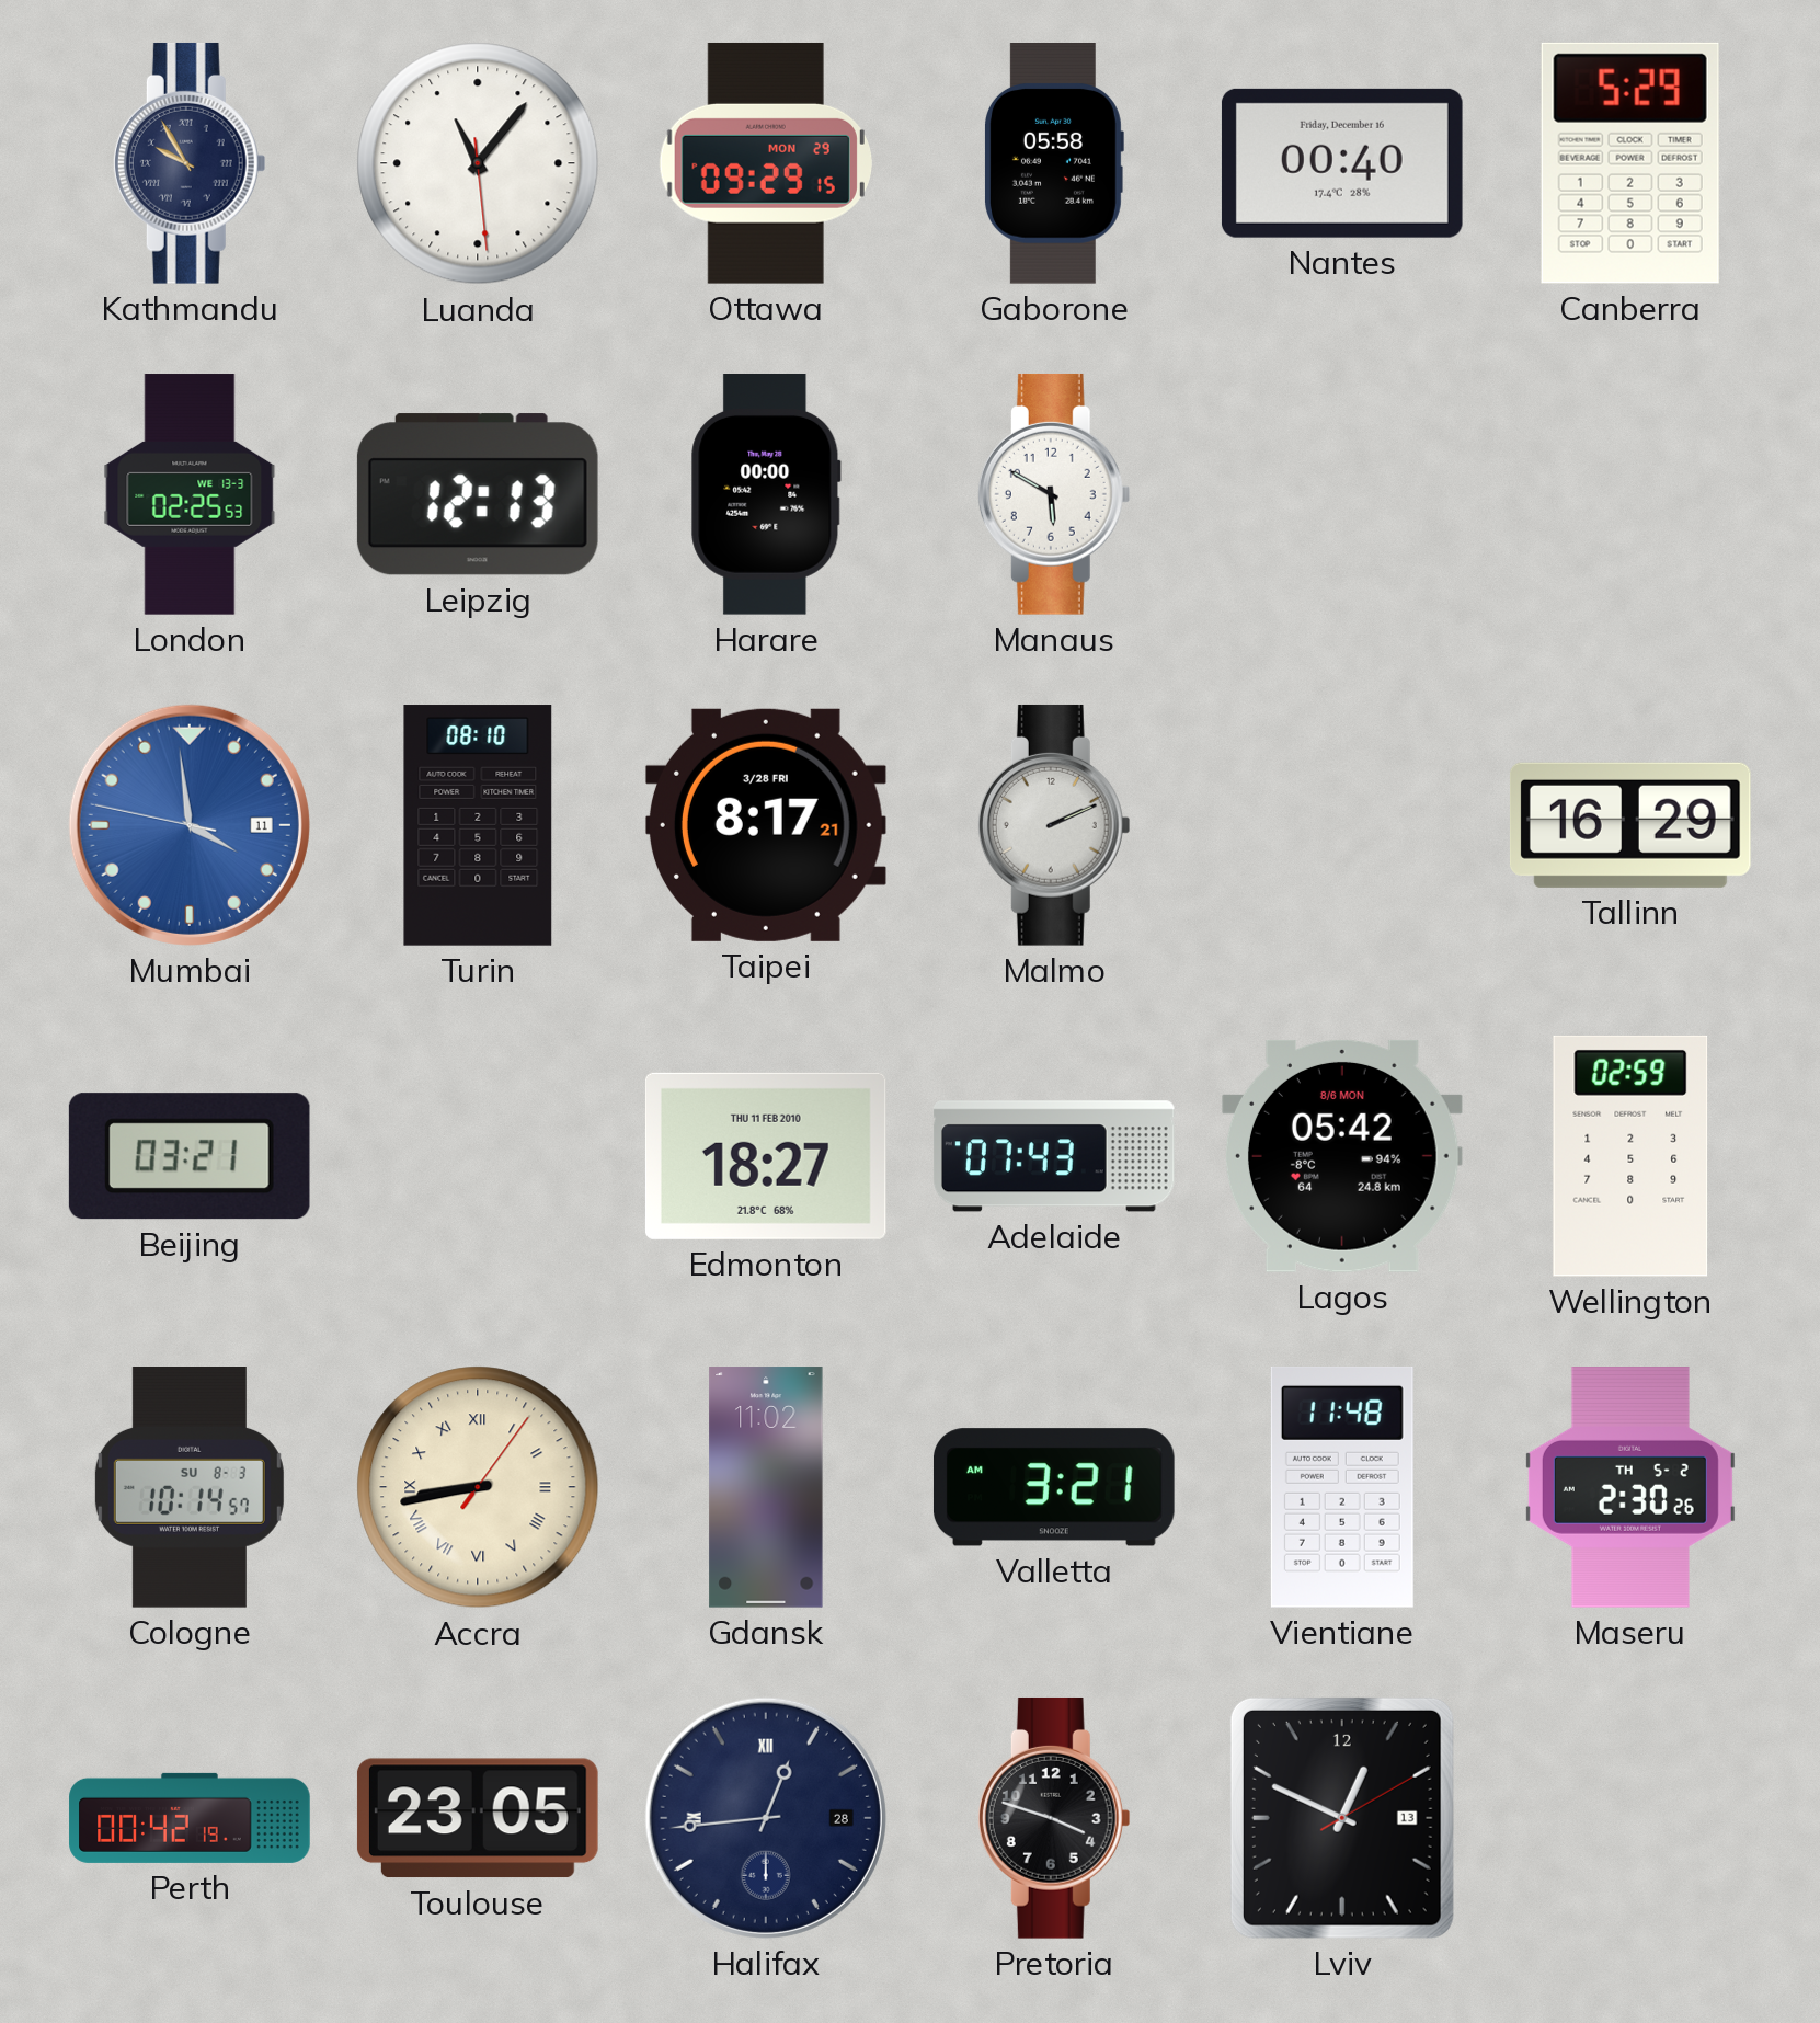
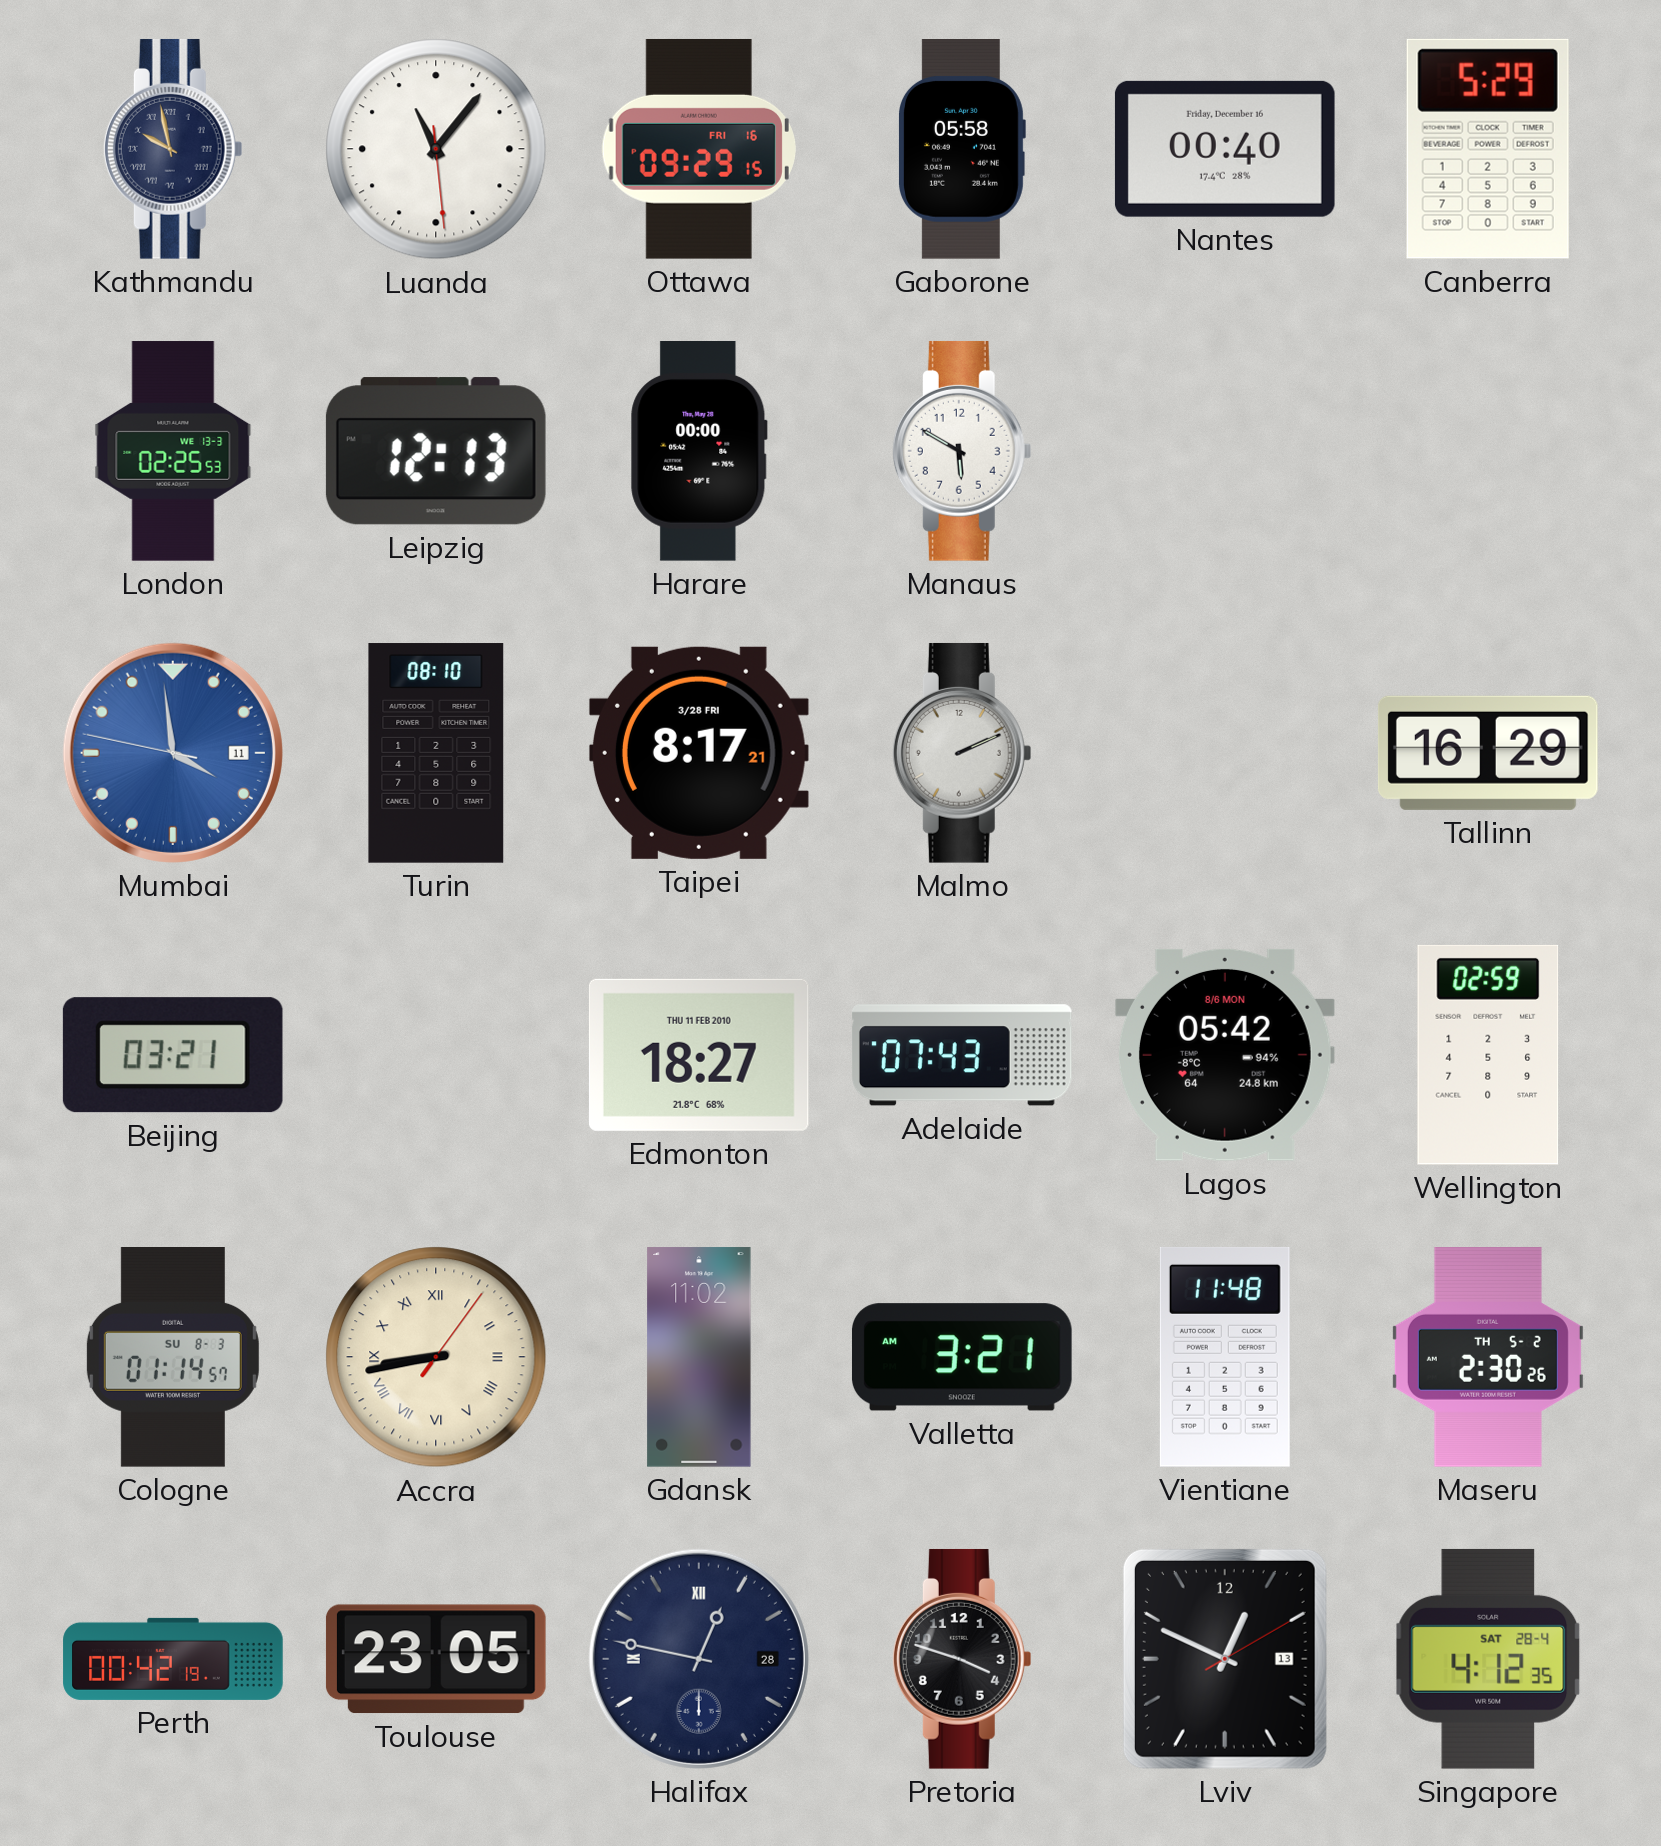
Kathmandu: 9:55 -> 9:58 (173, 149)
Ottawa date: MON 29 -> FRI 16 (699, 149)
Cologne: 10:14 -> 01:14 (173, 1358)
Halifax: 12:44 -> 12:47 (699, 1659)
Singapore: none -> 4:12 (1488, 1659)
